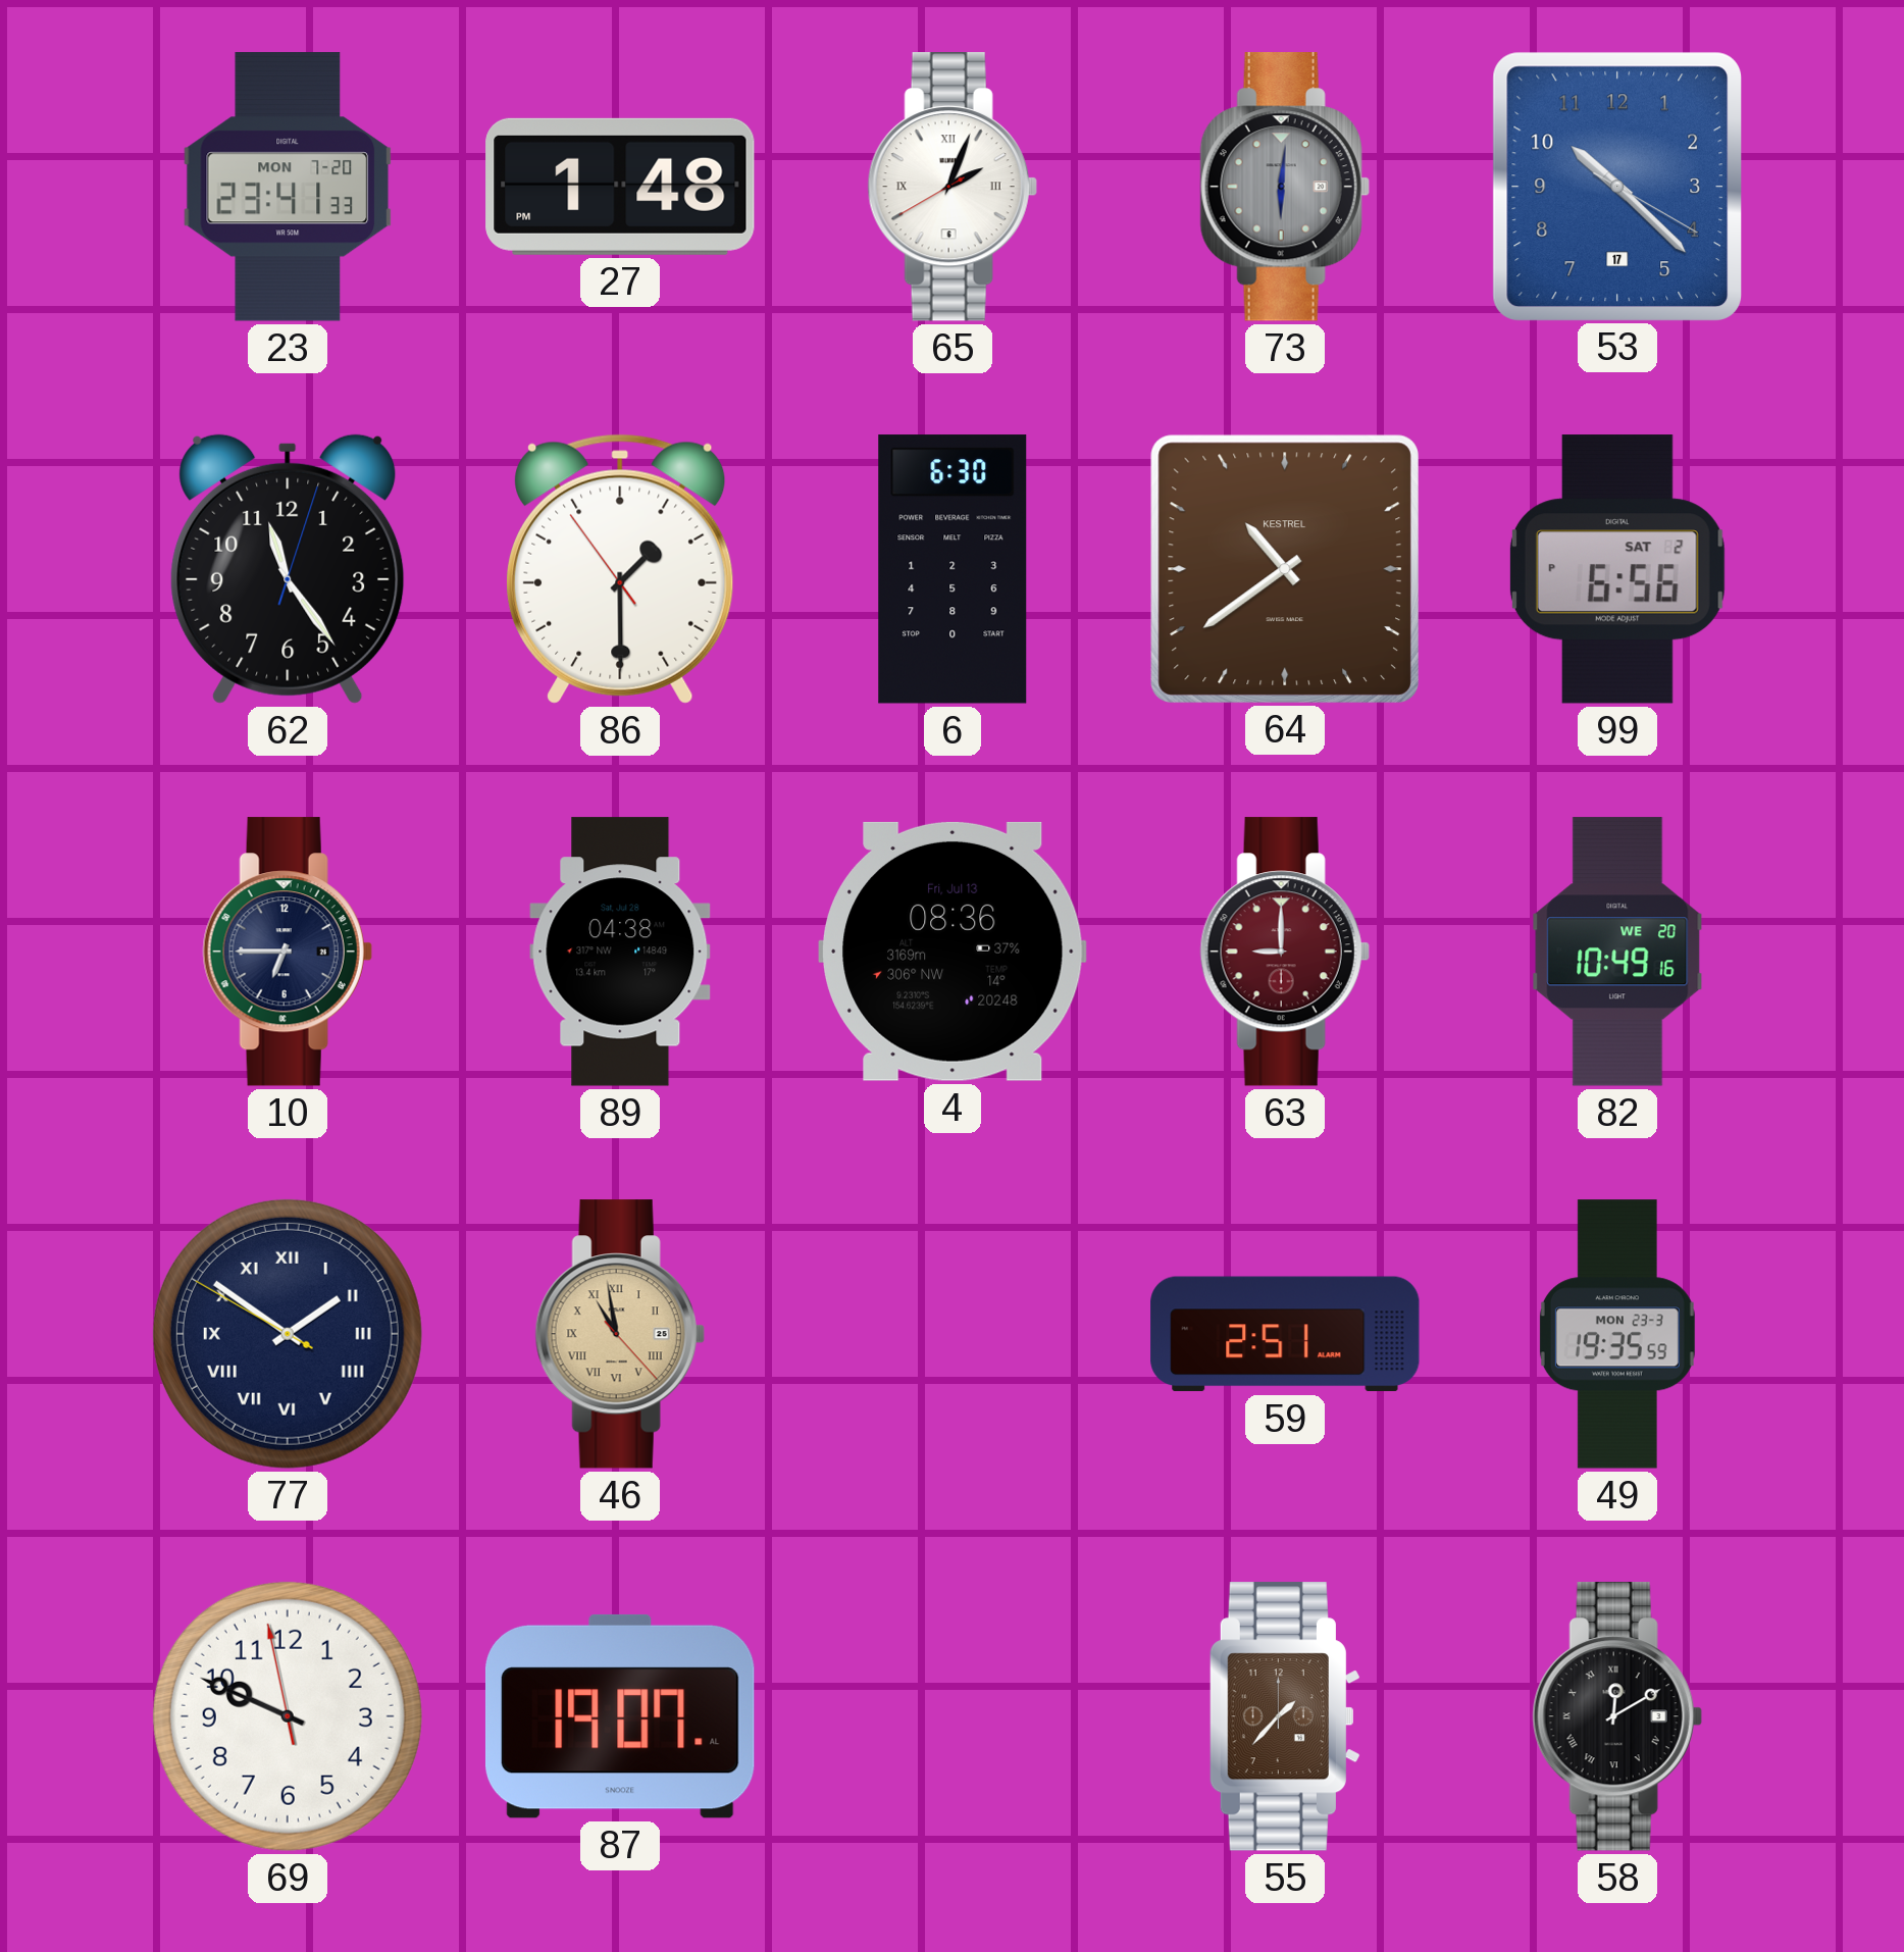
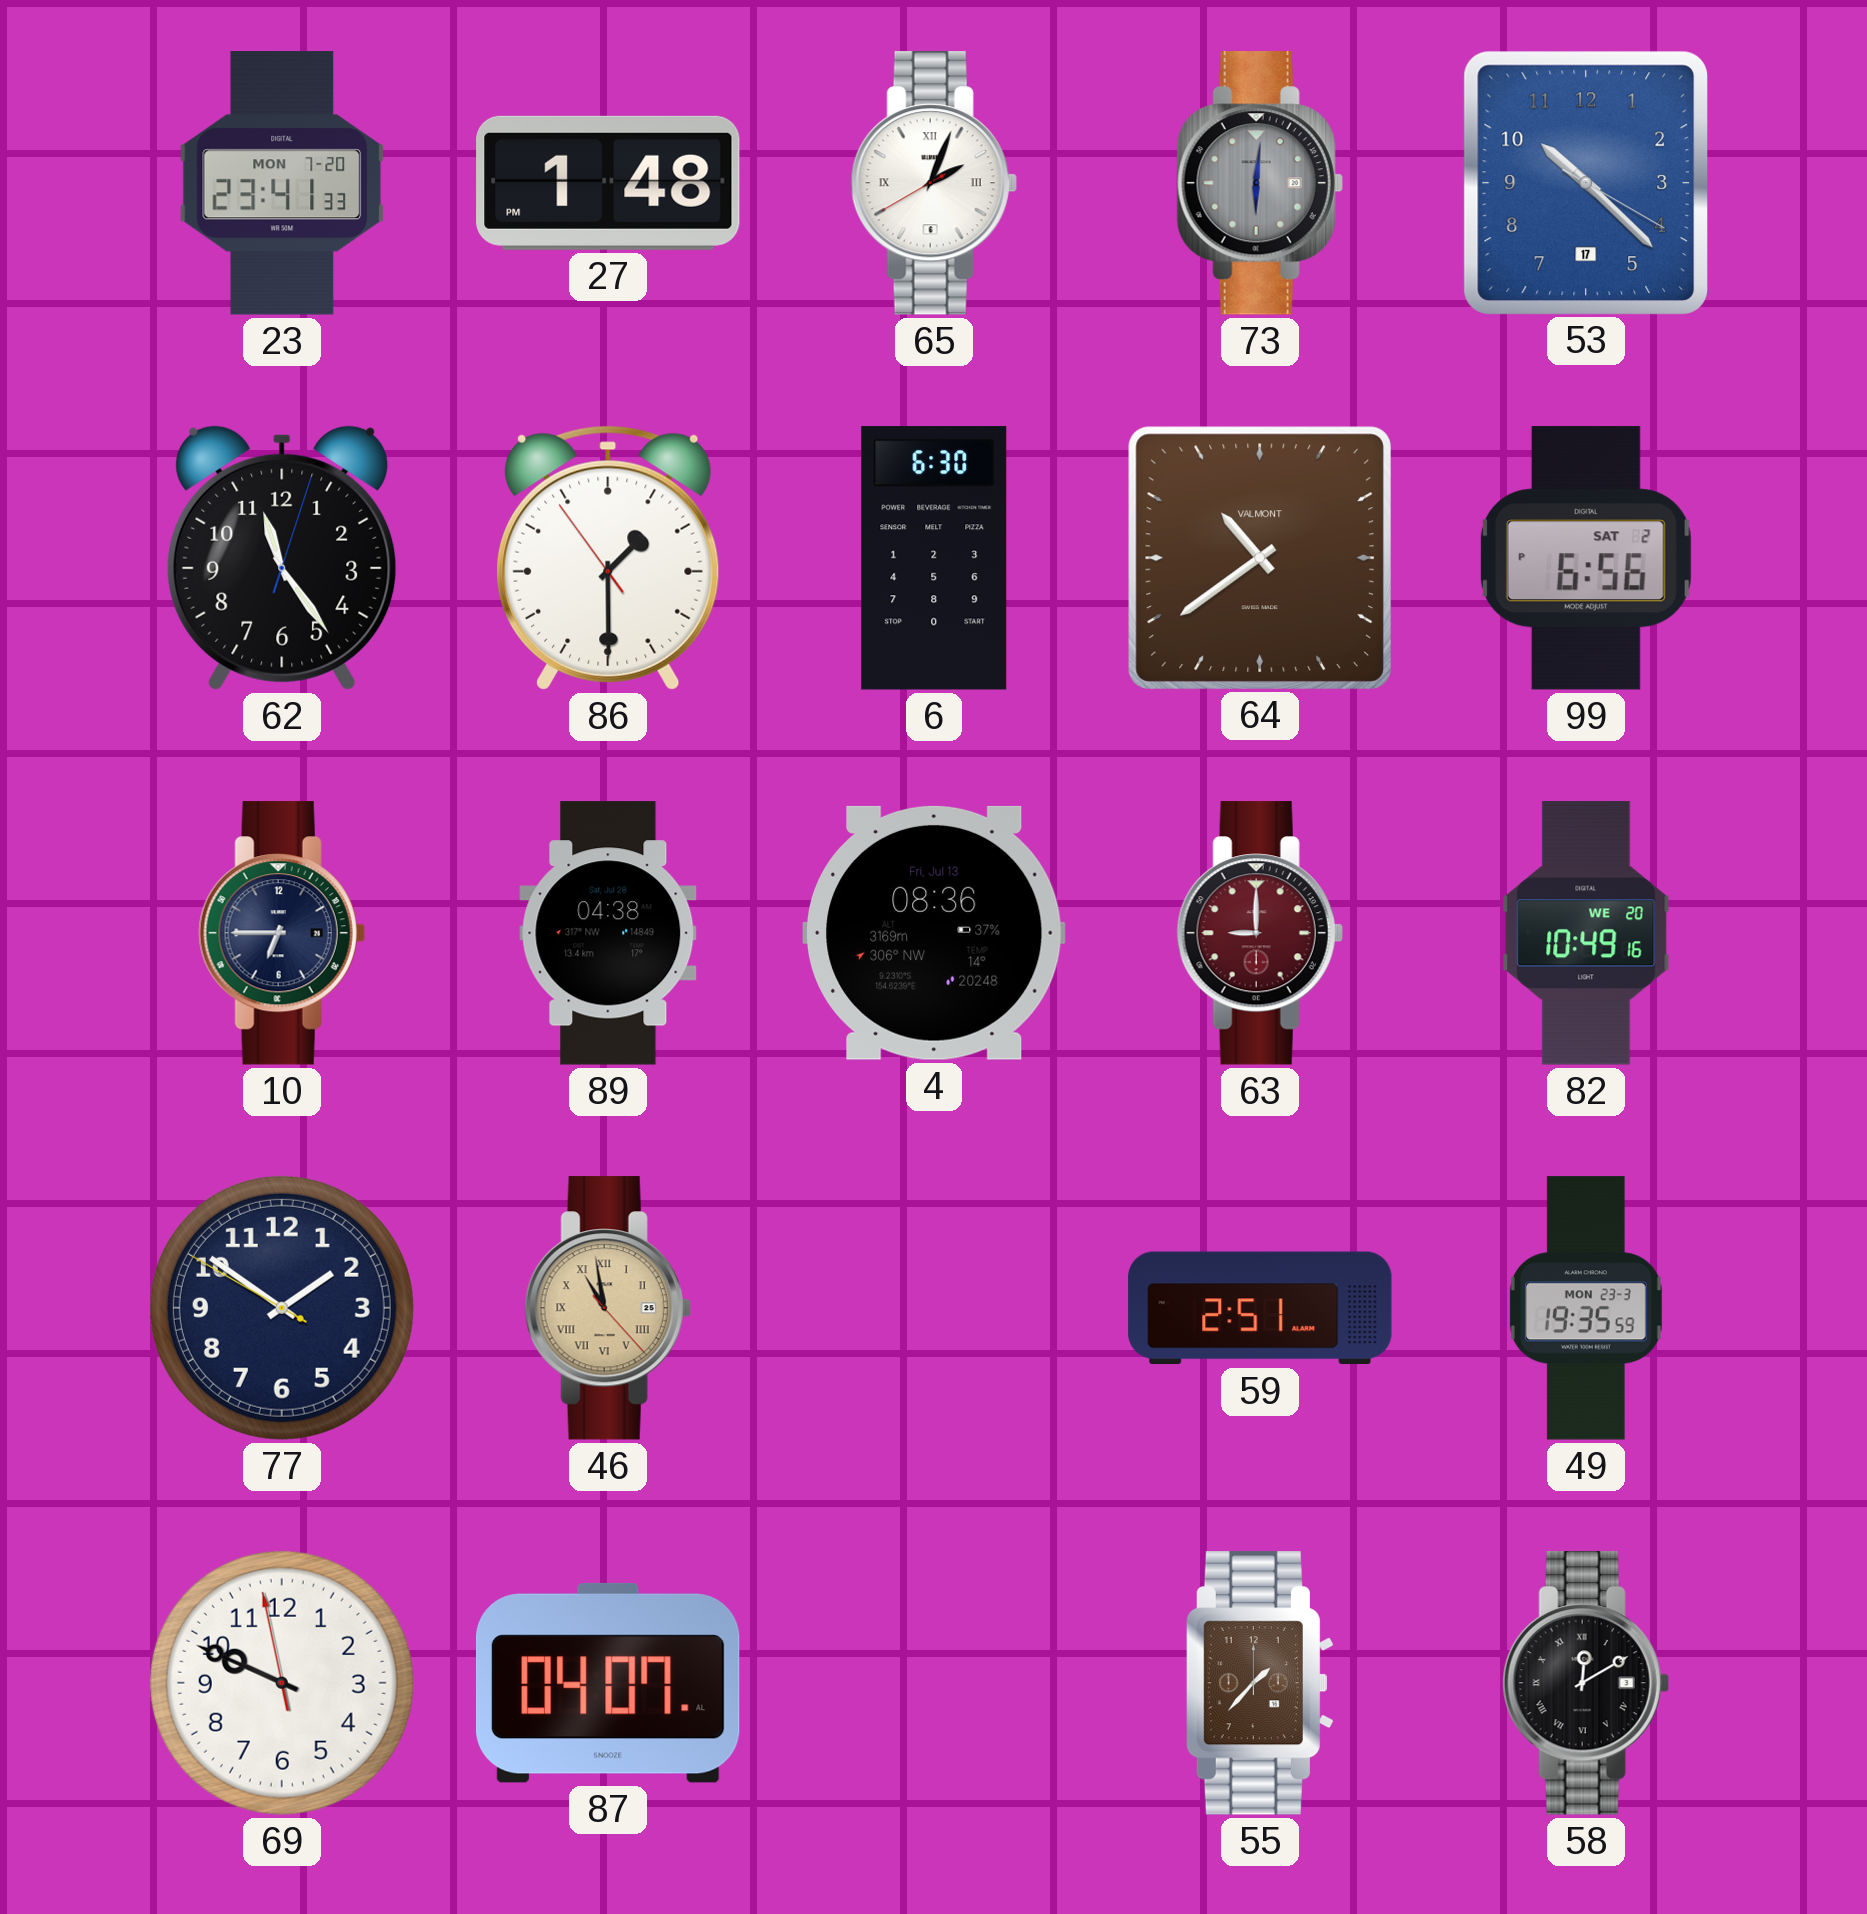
64 brand: KESTREL -> VALMONT (1259, 557)
77 numerals: Roman -> Arabic (282, 1308)
87: 19:07 -> 04:07 (608, 1683)
